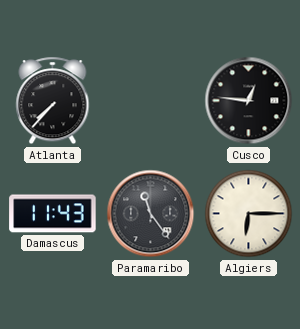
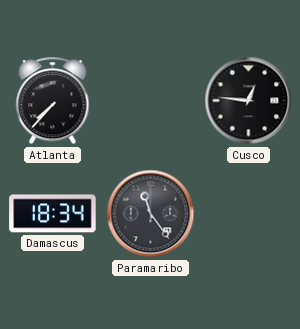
Damascus: 11:43 -> 18:34 (53, 214)
Algiers: 6:15 -> none (249, 214)
